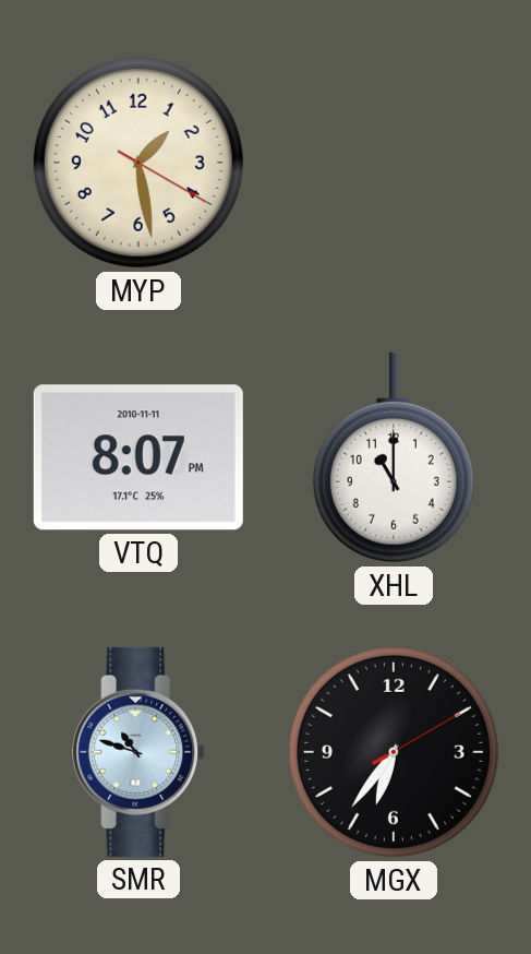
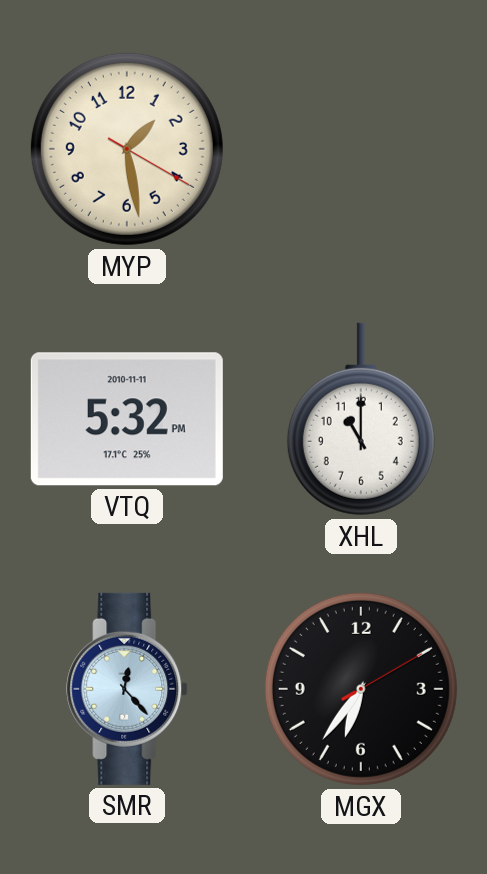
VTQ: 8:07 -> 5:32 (127, 419)
SMR: 10:48 -> 12:23 (127, 689)
